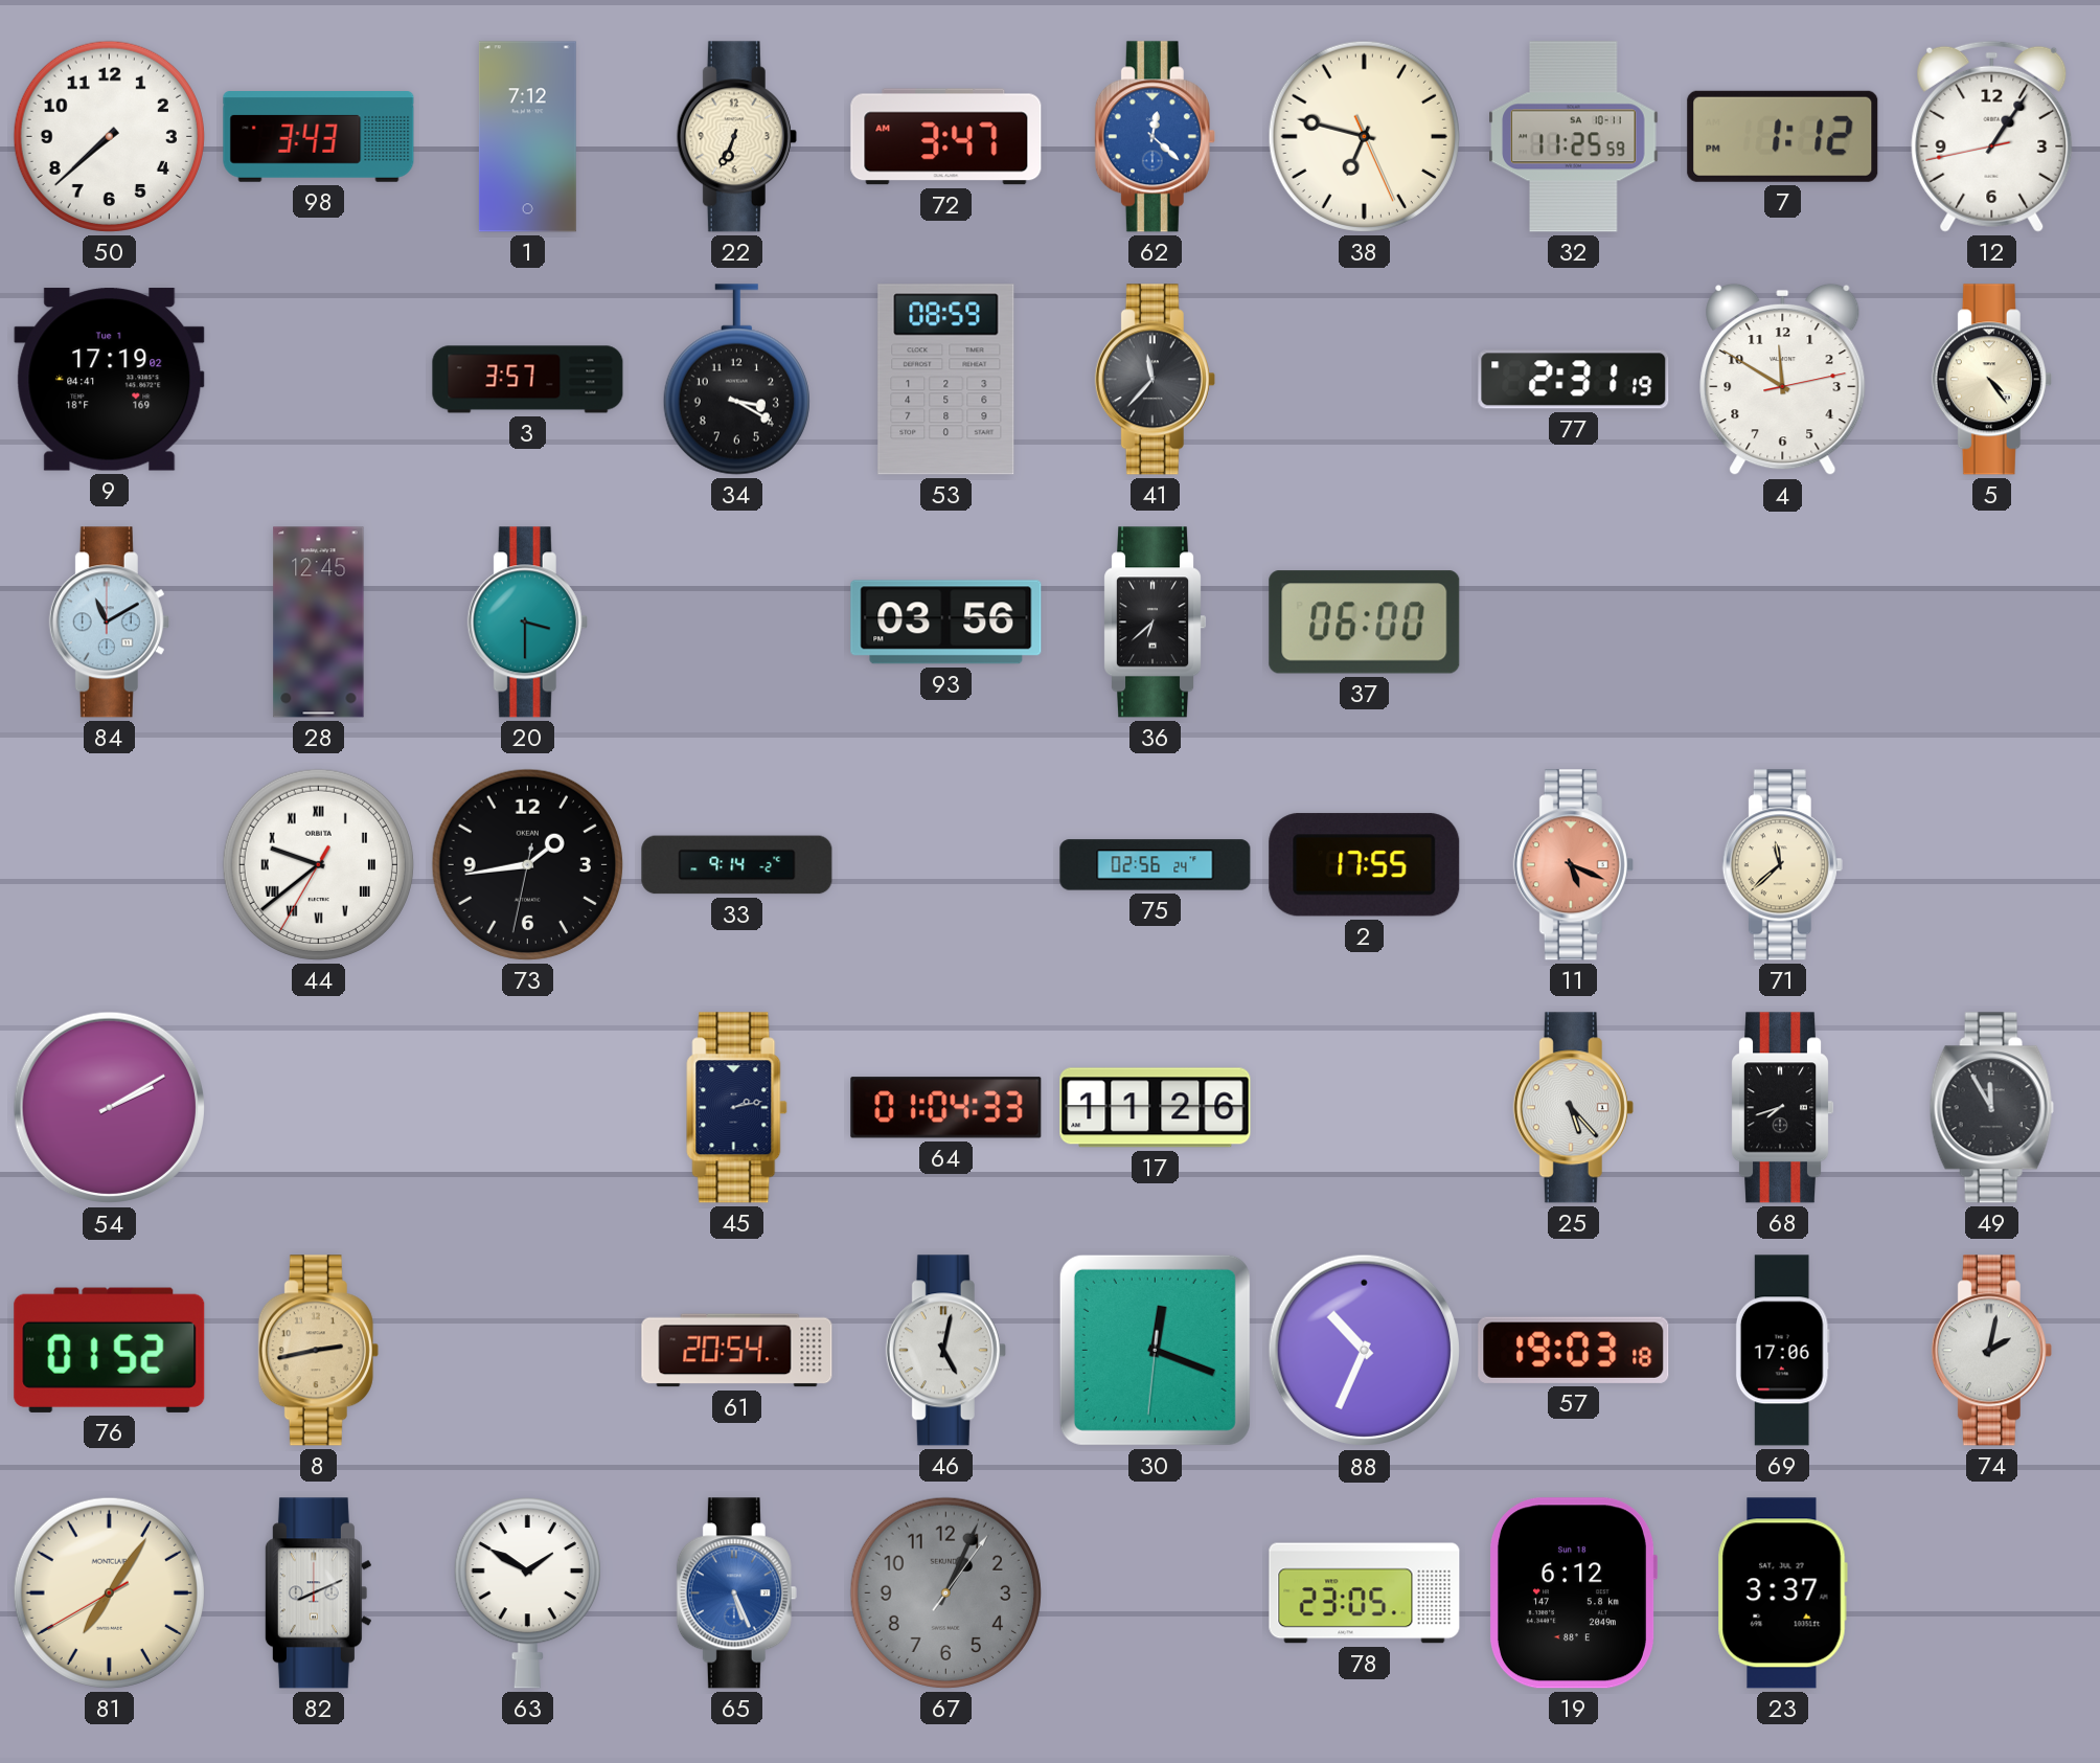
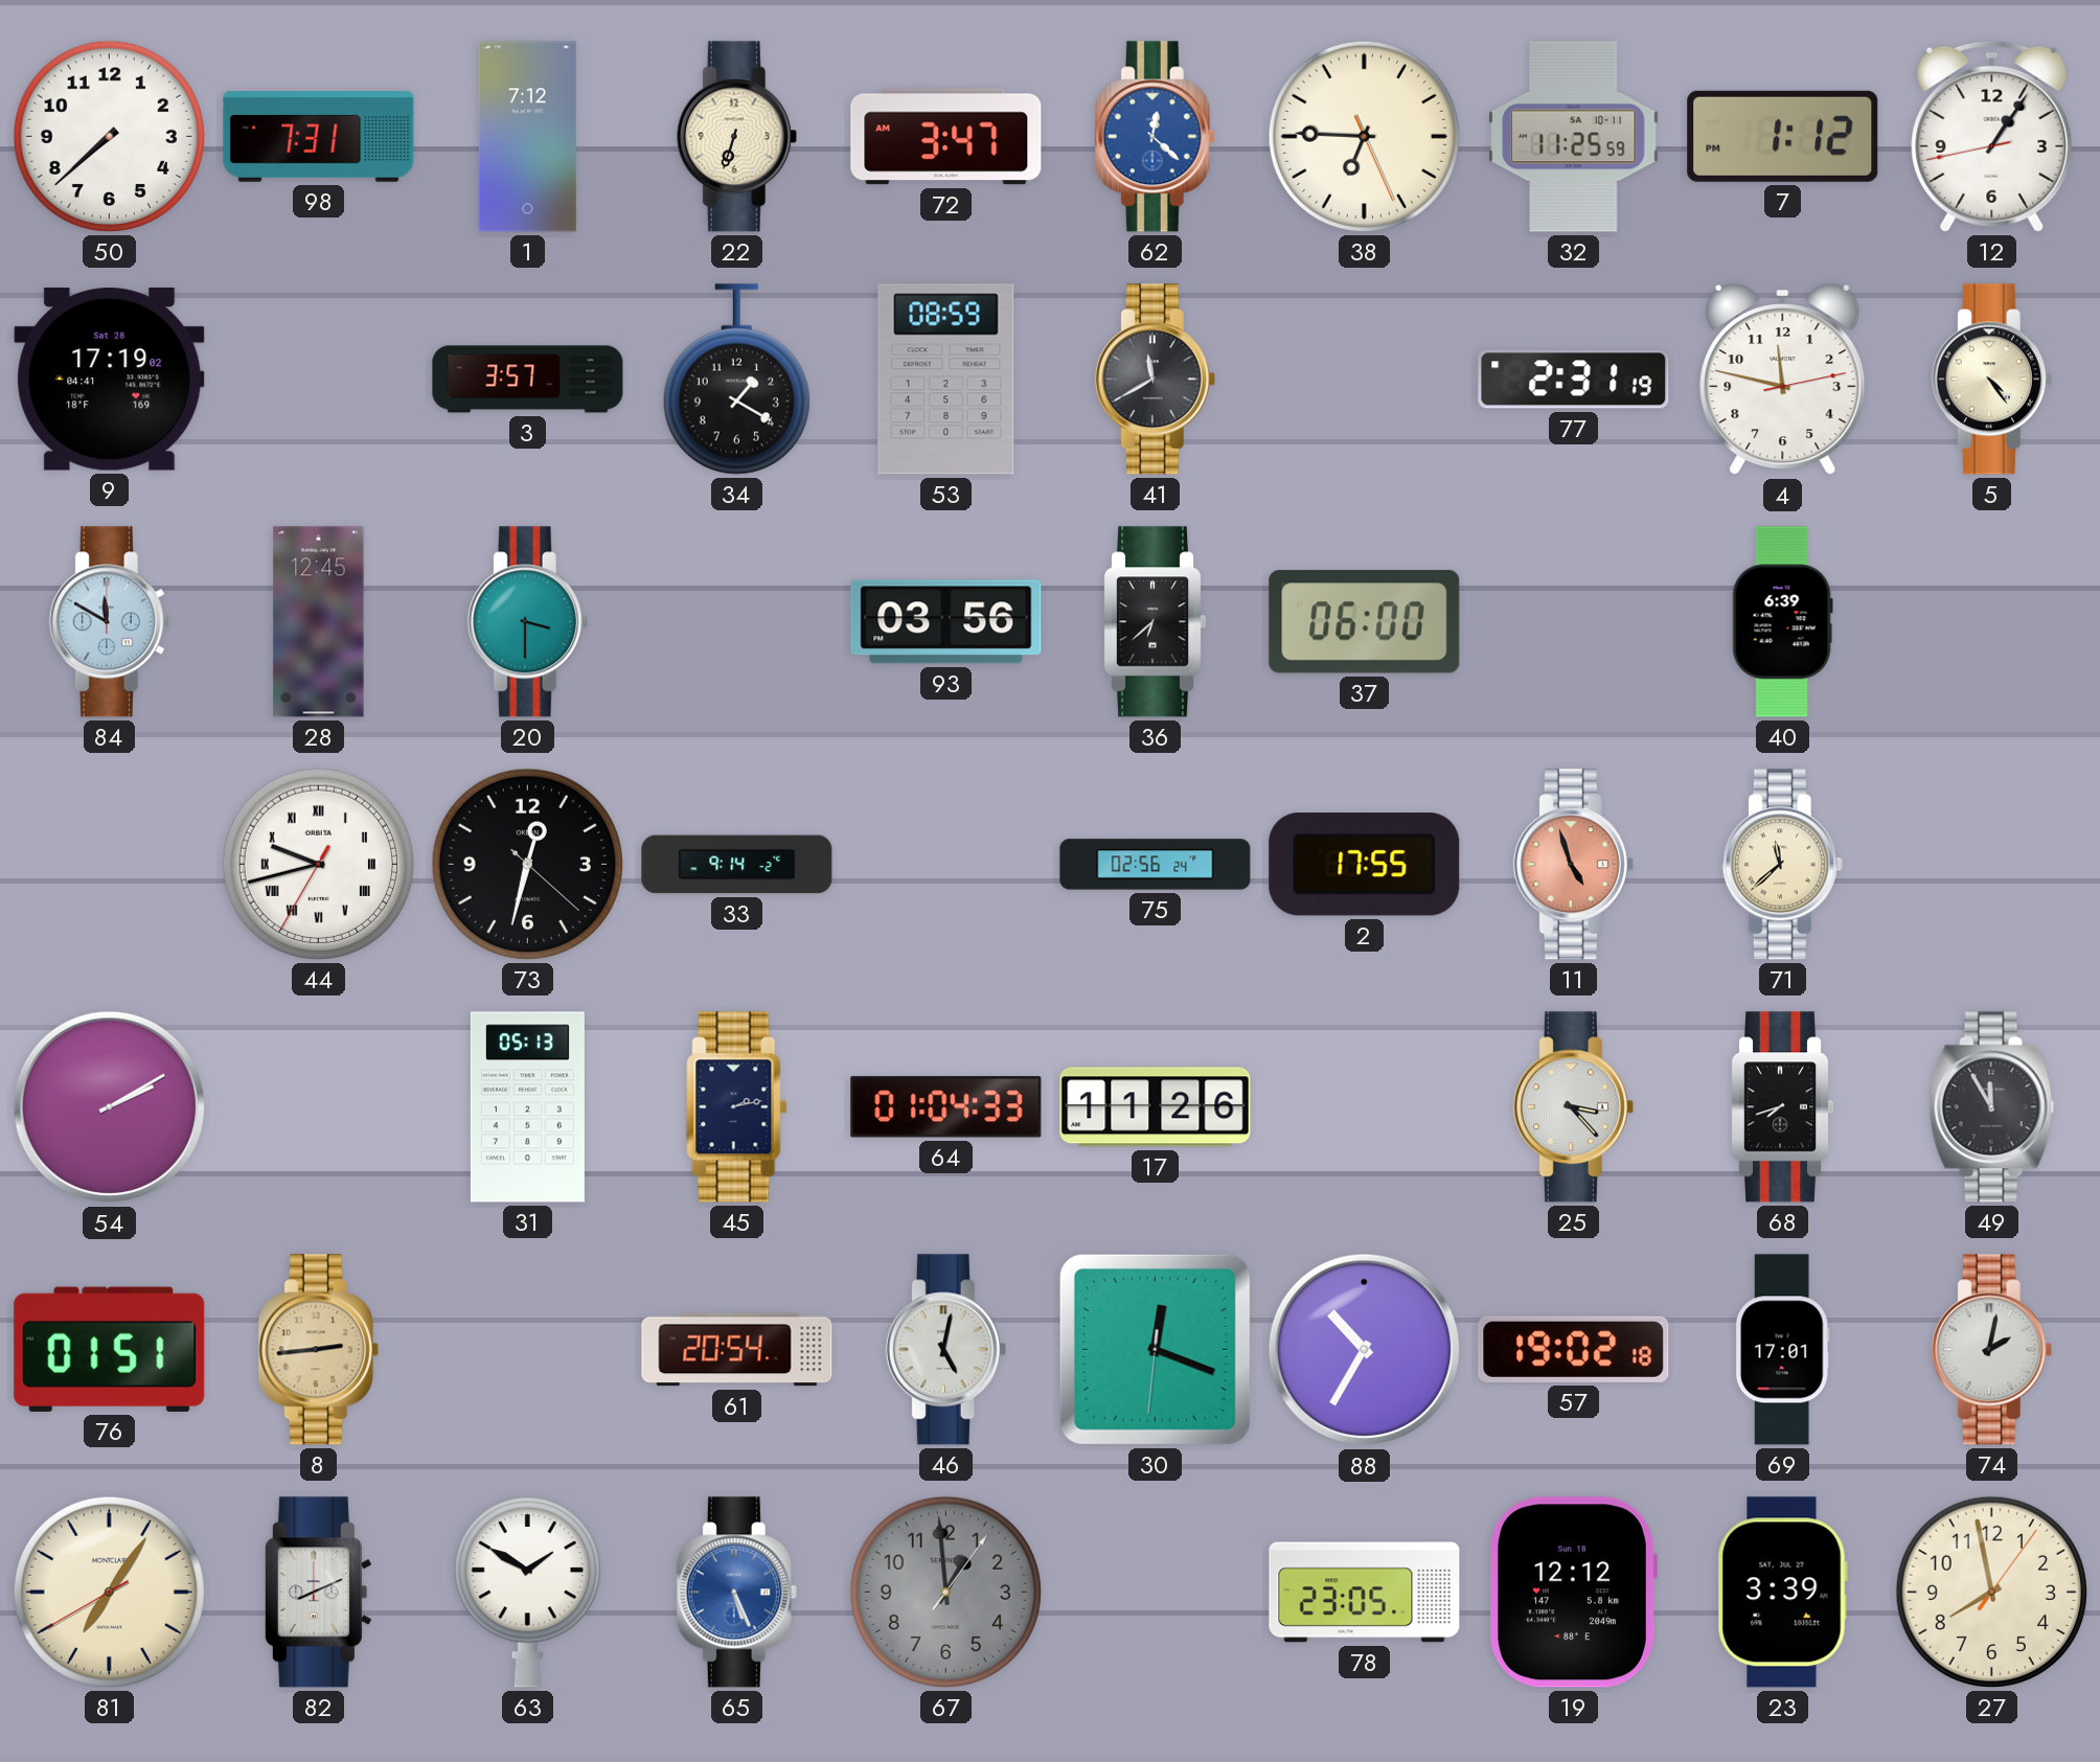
98: 3:43 -> 7:31 (319, 137)
22: 6:34 -> 6:33 (736, 137)
38: 6:47 -> 6:45 (1364, 136)
9 date: Tue 1 -> Sat 28 (110, 380)
34: 3:20 -> 1:20 (736, 380)
41: 11:37 -> 11:40 (1155, 380)
4: 11:50 -> 11:47 (1783, 380)
84: 11:10 -> 11:50 (109, 622)
40: none -> 6:39 (1782, 622)
44: 9:38 -> 9:42 (318, 864)
73: 1:43 -> 12:32 (527, 864)
11: 5:19 -> 4:57 (1573, 865)
31: none -> 05:13 (527, 1107)
25: 5:23 -> 3:23 (1573, 1107)
76: 01:52 -> 01:51 (110, 1349)
8: 2:43 -> 2:44 (318, 1350)
88: 10:34 -> 10:35 (1365, 1350)
57: 19:03 -> 19:02 (1574, 1349)
69: 17:06 -> 17:01 (1782, 1350)
67: 1:04 -> 12:59 (945, 1592)
19: 6:12 -> 12:12 (1574, 1593)
23: 3:37 -> 3:39 (1782, 1593)
27: none -> 7:58 (1991, 1592)
